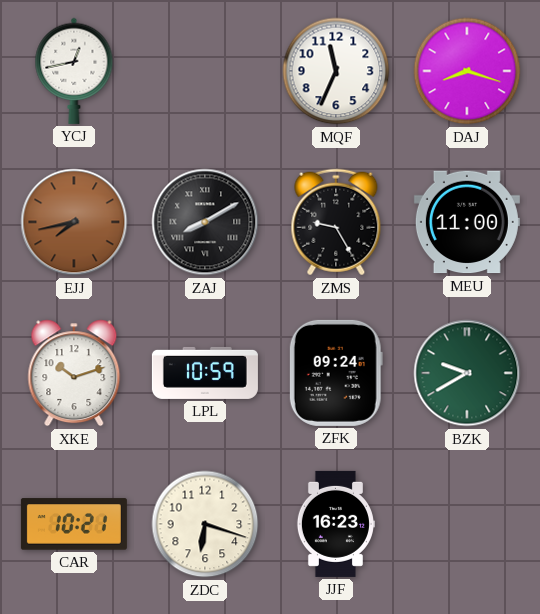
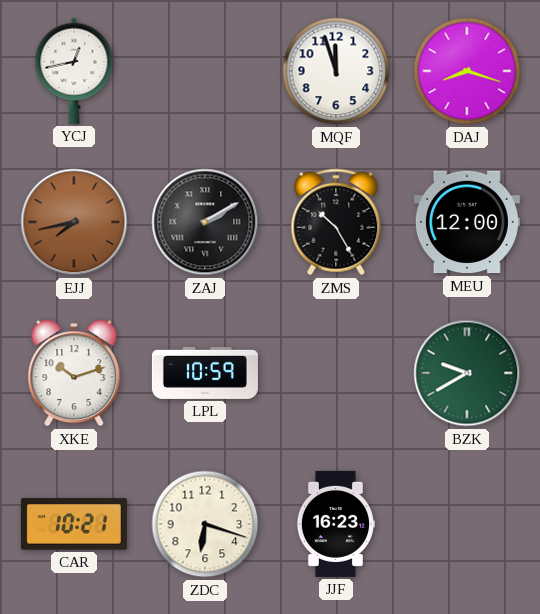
MQF: 11:34 -> 11:57 (336, 71)
ZAJ: 8:10 -> 2:10 (205, 222)
ZMS: 9:25 -> 10:25 (336, 222)
MEU: 11:00 -> 12:00 (467, 222)
ZFK: 09:24 -> none (336, 373)
